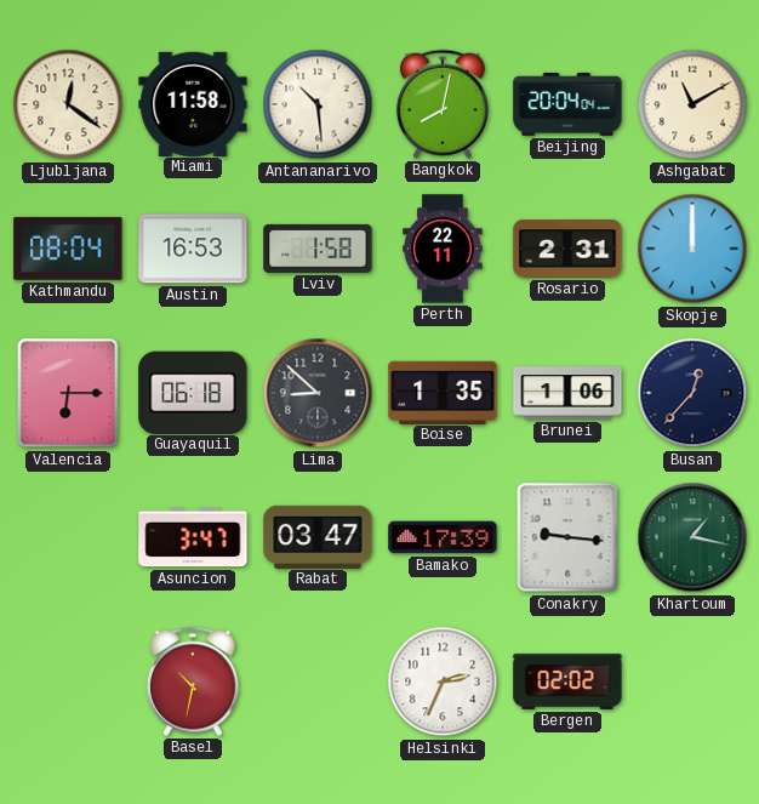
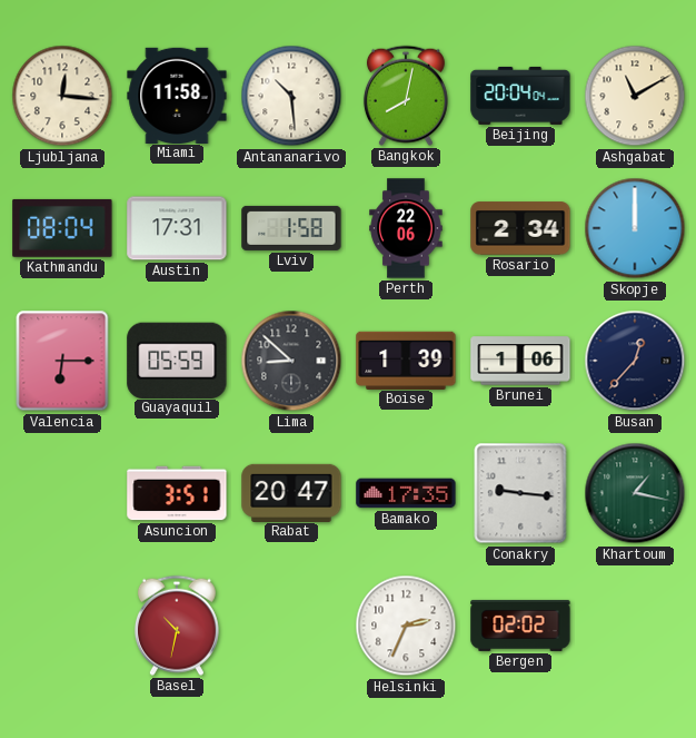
Ljubljana: 12:21 -> 12:16 (62, 96)
Austin: 16:53 -> 17:31 (177, 228)
Perth: 22:11 -> 22:06 (406, 228)
Rosario: 2:31 -> 2:34 (520, 228)
Guayaquil: 06:18 -> 05:59 (177, 360)
Boise: 1:35 -> 1:39 (406, 360)
Asuncion: 3:47 -> 3:51 (177, 493)
Rabat: 03:47 -> 20:47 (291, 492)
Bamako: 17:39 -> 17:35 (406, 493)
